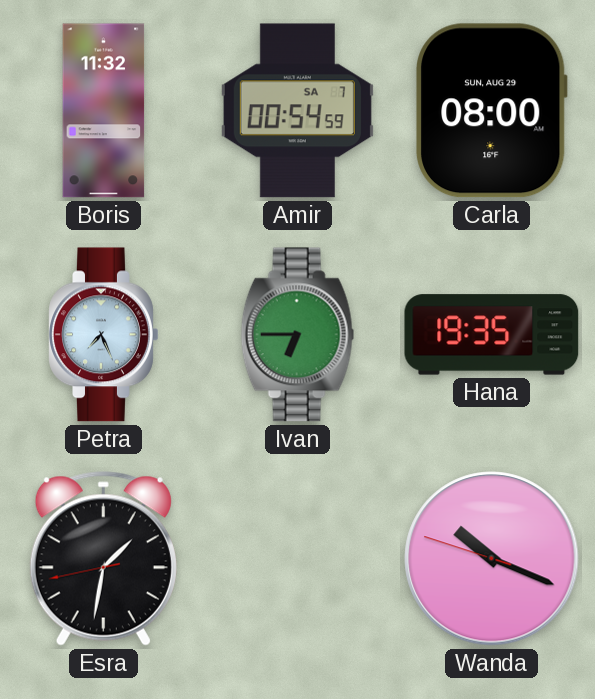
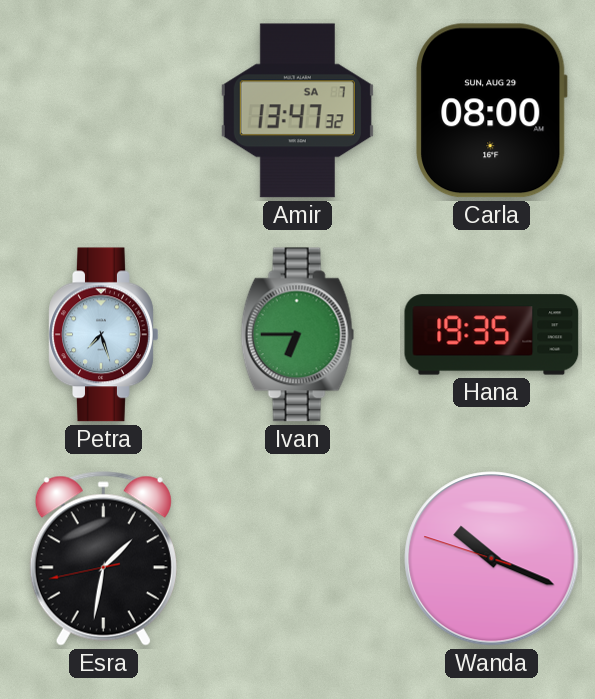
Boris: 11:32 -> none (104, 111)
Amir: 00:54 -> 13:47 (297, 111)
Petra: 7:26 -> 7:27 (104, 335)
